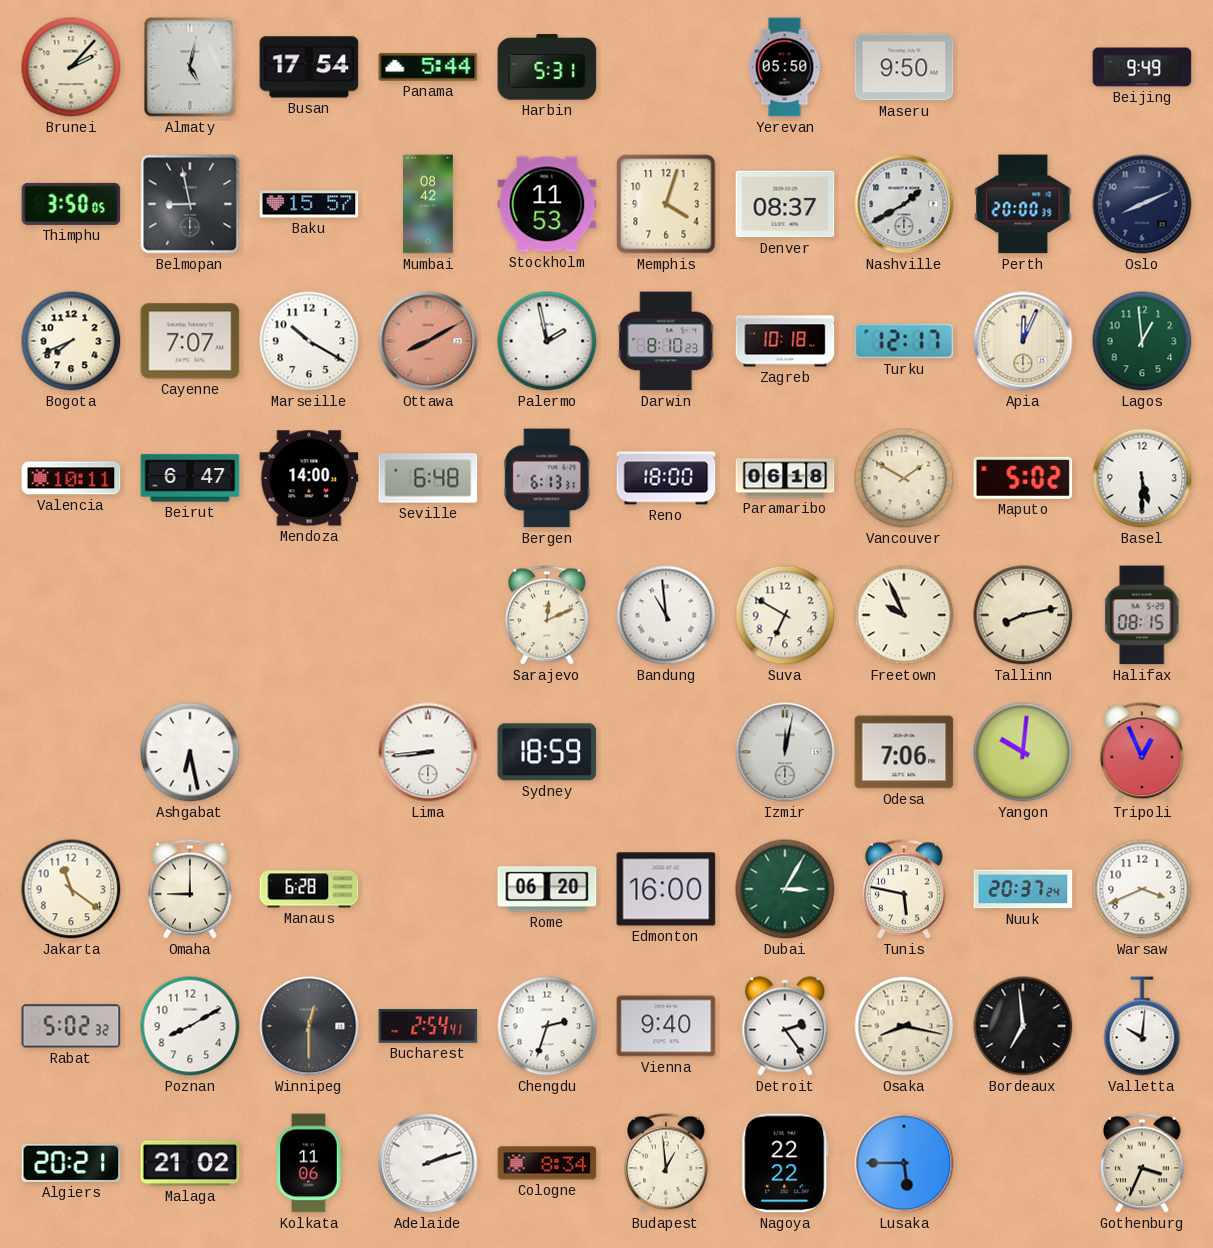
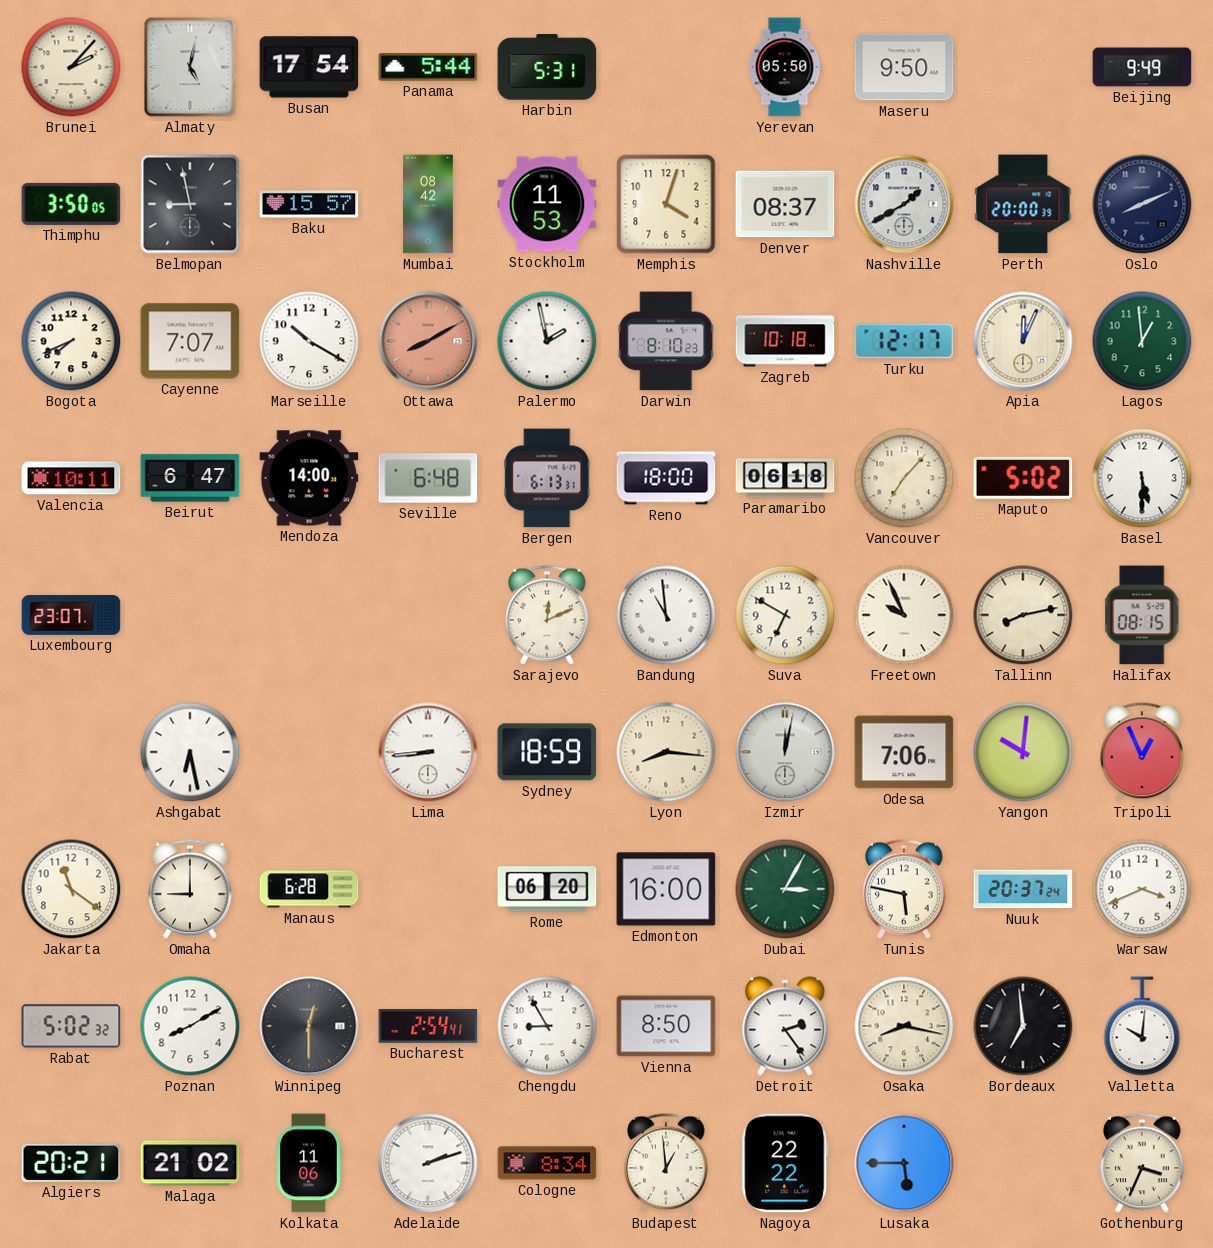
Vancouver: 1:50 -> 7:07 (904, 478)
Luxembourg: none -> 23:07 (71, 615)
Lyon: none -> 8:16 (666, 752)
Chengdu: 2:33 -> 8:55 (547, 1026)
Vienna: 9:40 -> 8:50 (666, 1026)
